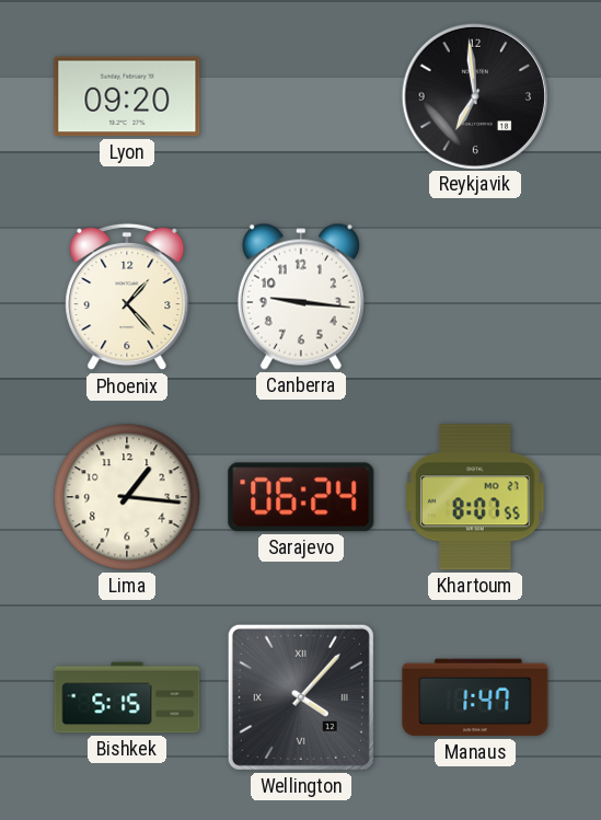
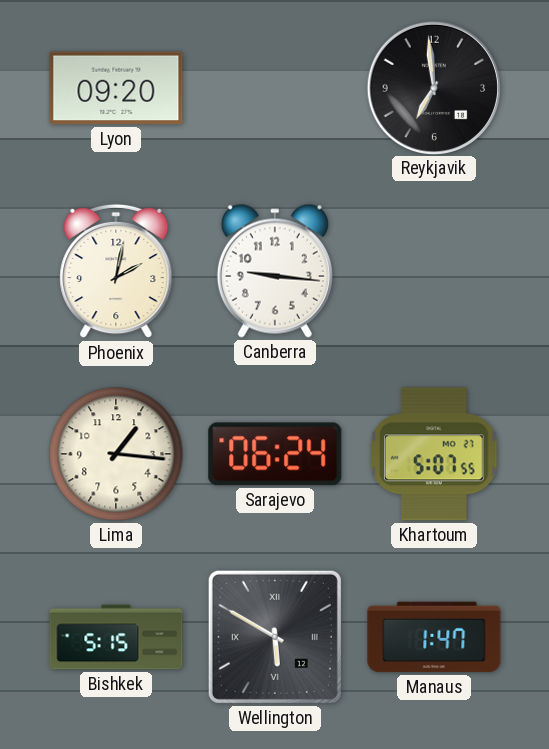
Phoenix: 1:23 -> 2:02 (116, 271)
Khartoum: 8:07 -> 5:07 (434, 454)
Wellington: 4:07 -> 5:50 (275, 637)
